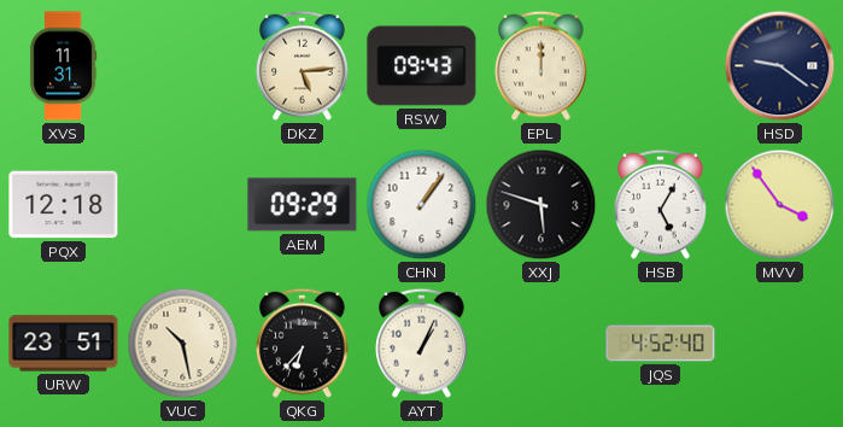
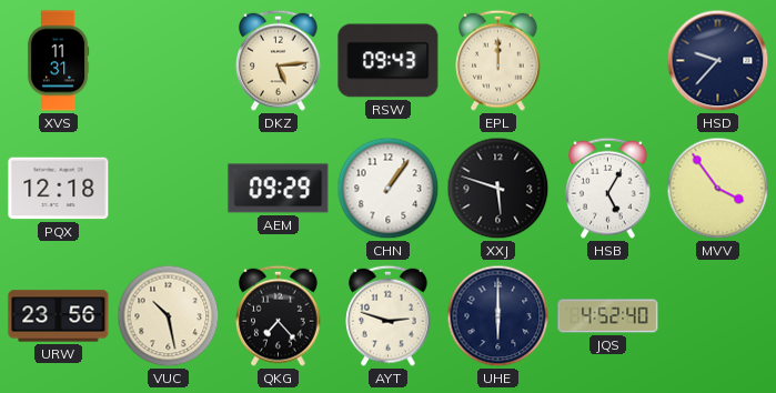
HSD: 9:21 -> 9:37 (718, 61)
URW: 23:51 -> 23:56 (59, 316)
QKG: 6:37 -> 7:23 (279, 315)
AYT: 1:04 -> 2:48 (389, 315)
UHE: none -> 6:00 (498, 316)
